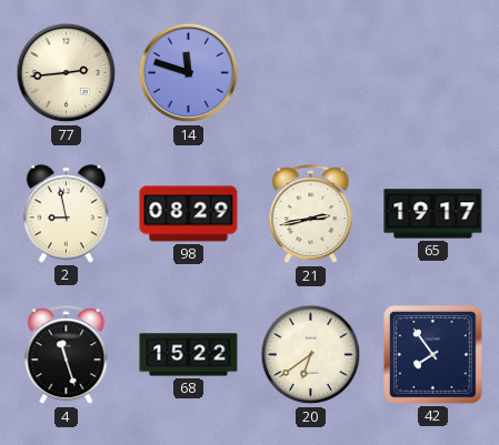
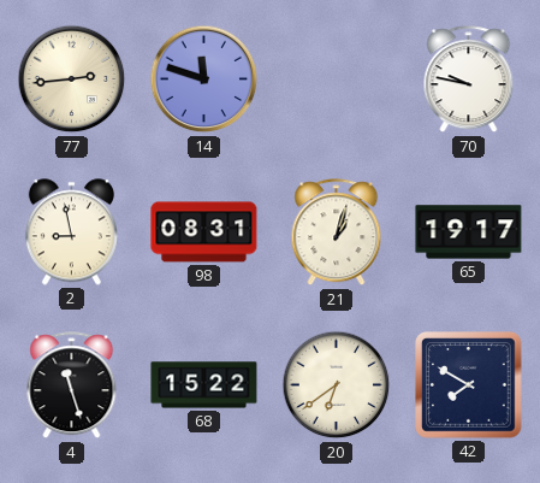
70: none -> 9:47 (469, 79)
98: 08:29 -> 08:31 (204, 232)
21: 2:43 -> 1:03 (337, 232)
42: 7:54 -> 7:50 (469, 385)
